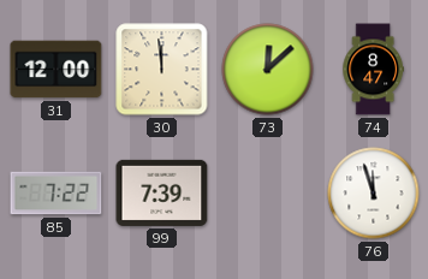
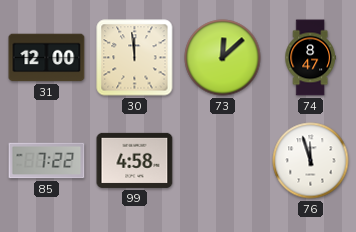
99: 7:39 -> 4:58 (135, 160)
